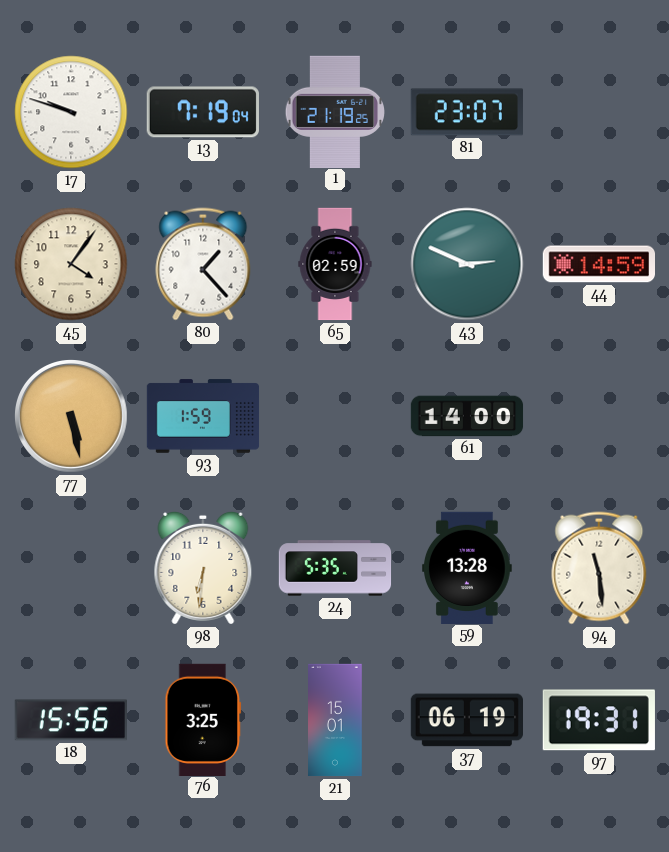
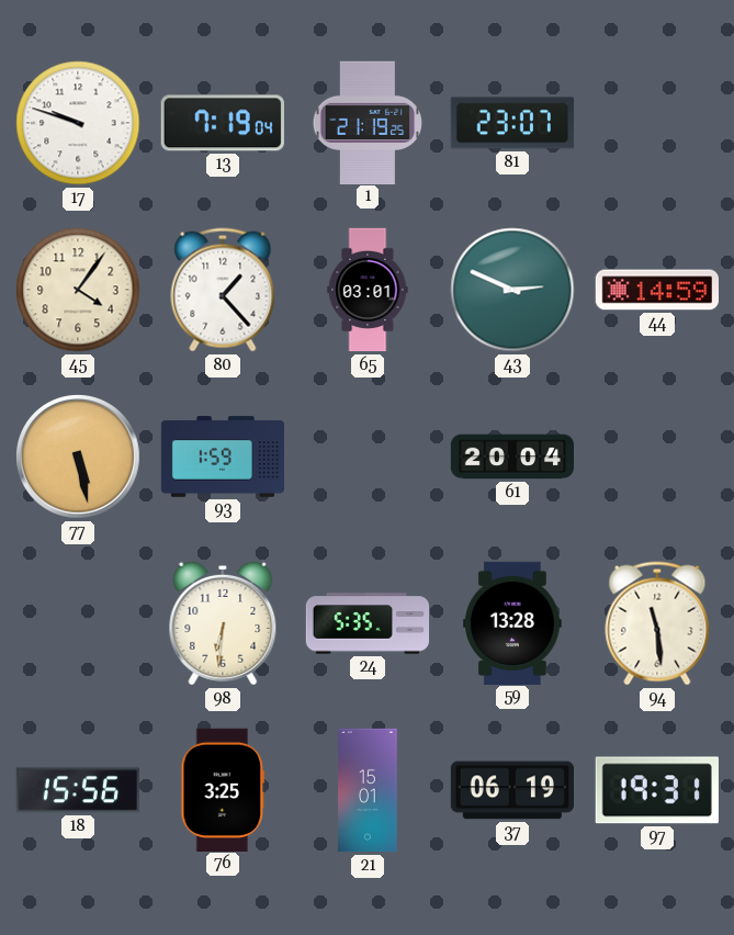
65: 02:59 -> 03:01 (368, 290)
61: 14:00 -> 20:04 (512, 457)
